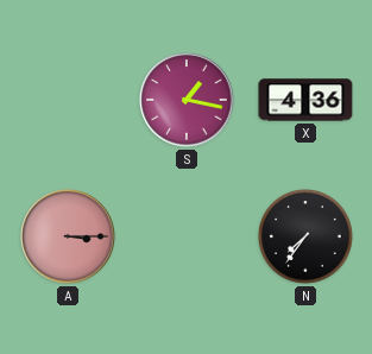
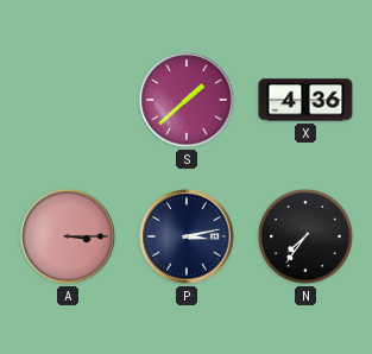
S: 1:17 -> 1:38 (187, 100)
P: none -> 3:13 (187, 236)
